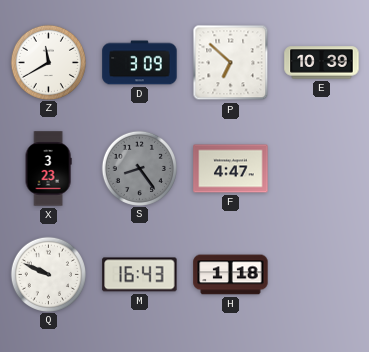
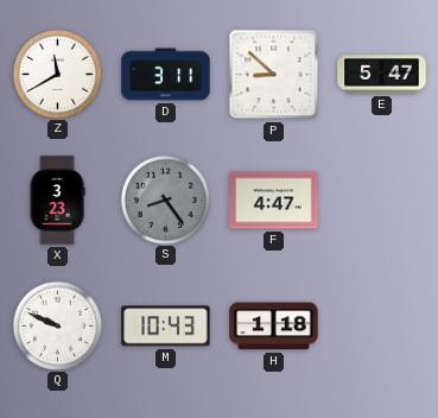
D: 3:09 -> 3:11 (166, 75)
P: 6:52 -> 8:52 (274, 75)
E: 10:39 -> 5:47 (382, 75)
M: 16:43 -> 10:43 (166, 327)
